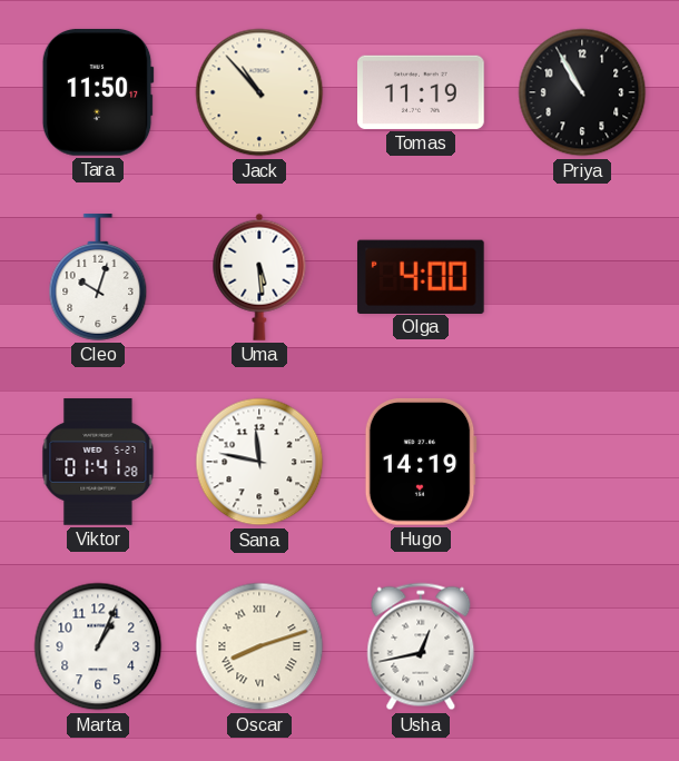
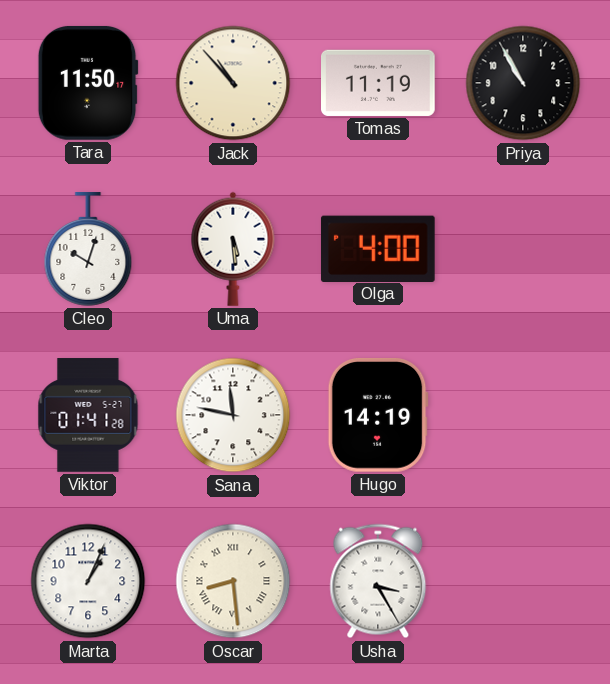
Oscar: 8:12 -> 8:29 (233, 581)
Usha: 12:43 -> 3:25 (378, 581)
